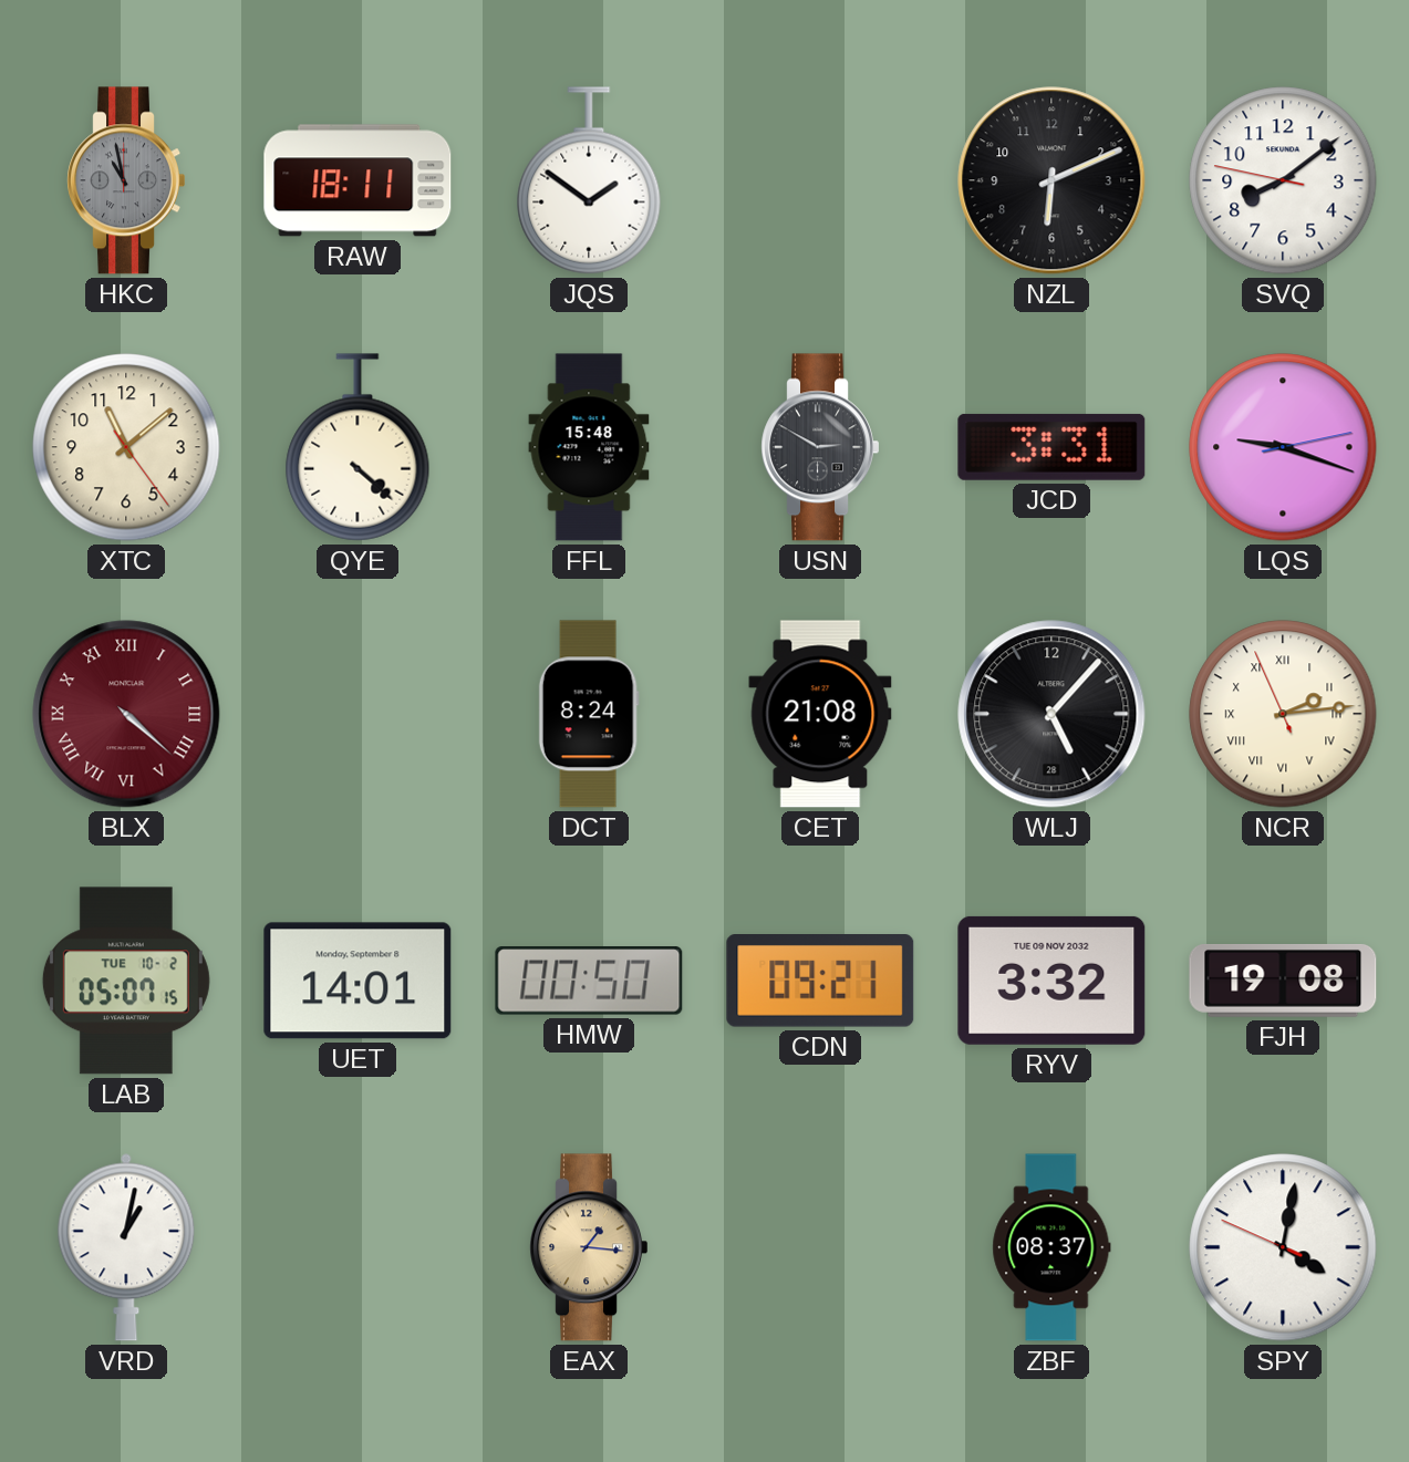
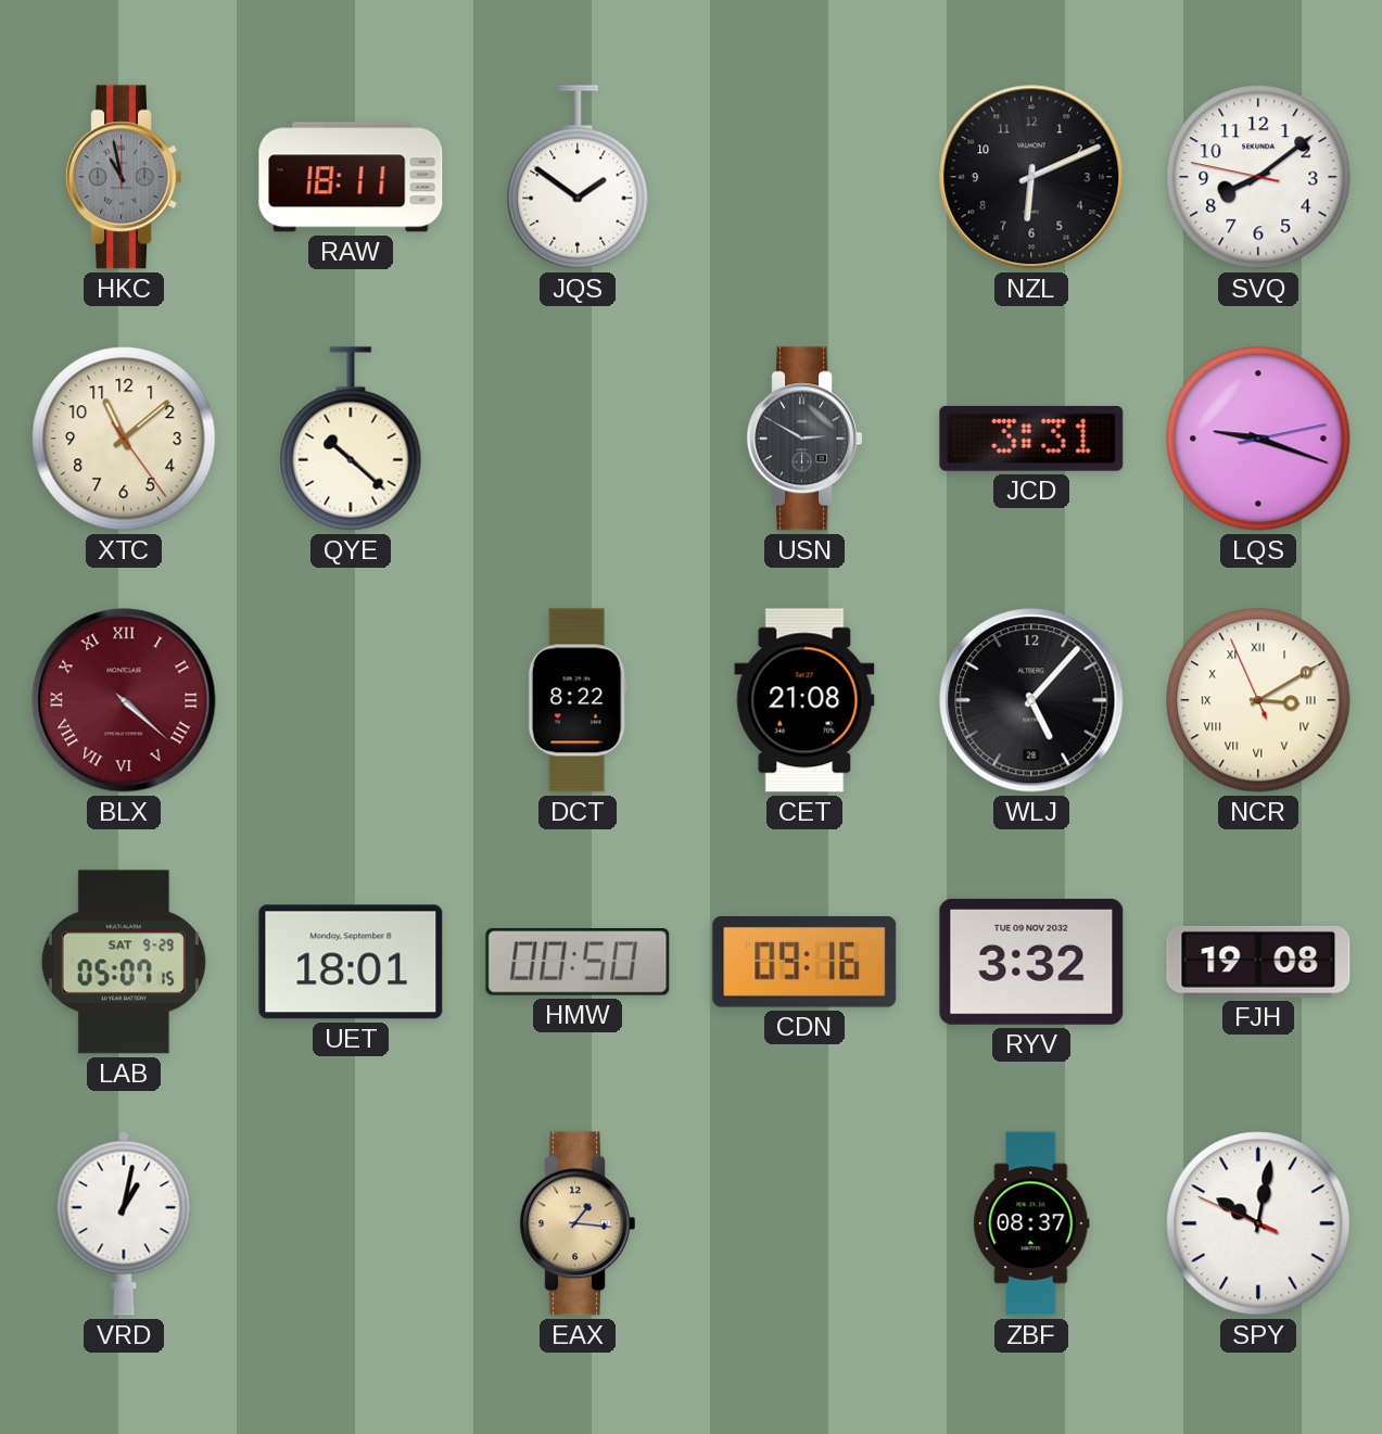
QYE: 4:22 -> 10:22 (351, 439)
FFL: 15:48 -> none (589, 447)
DCT: 8:24 -> 8:22 (578, 700)
NCR: 2:13 -> 3:09 (1258, 700)
LAB date: TUE 10-2 -> SAT 9-29 (124, 962)
UET: 14:01 -> 18:01 (351, 962)
CDN: 09:21 -> 09:16 (804, 963)
SPY: 4:01 -> 10:01 (1258, 1223)
